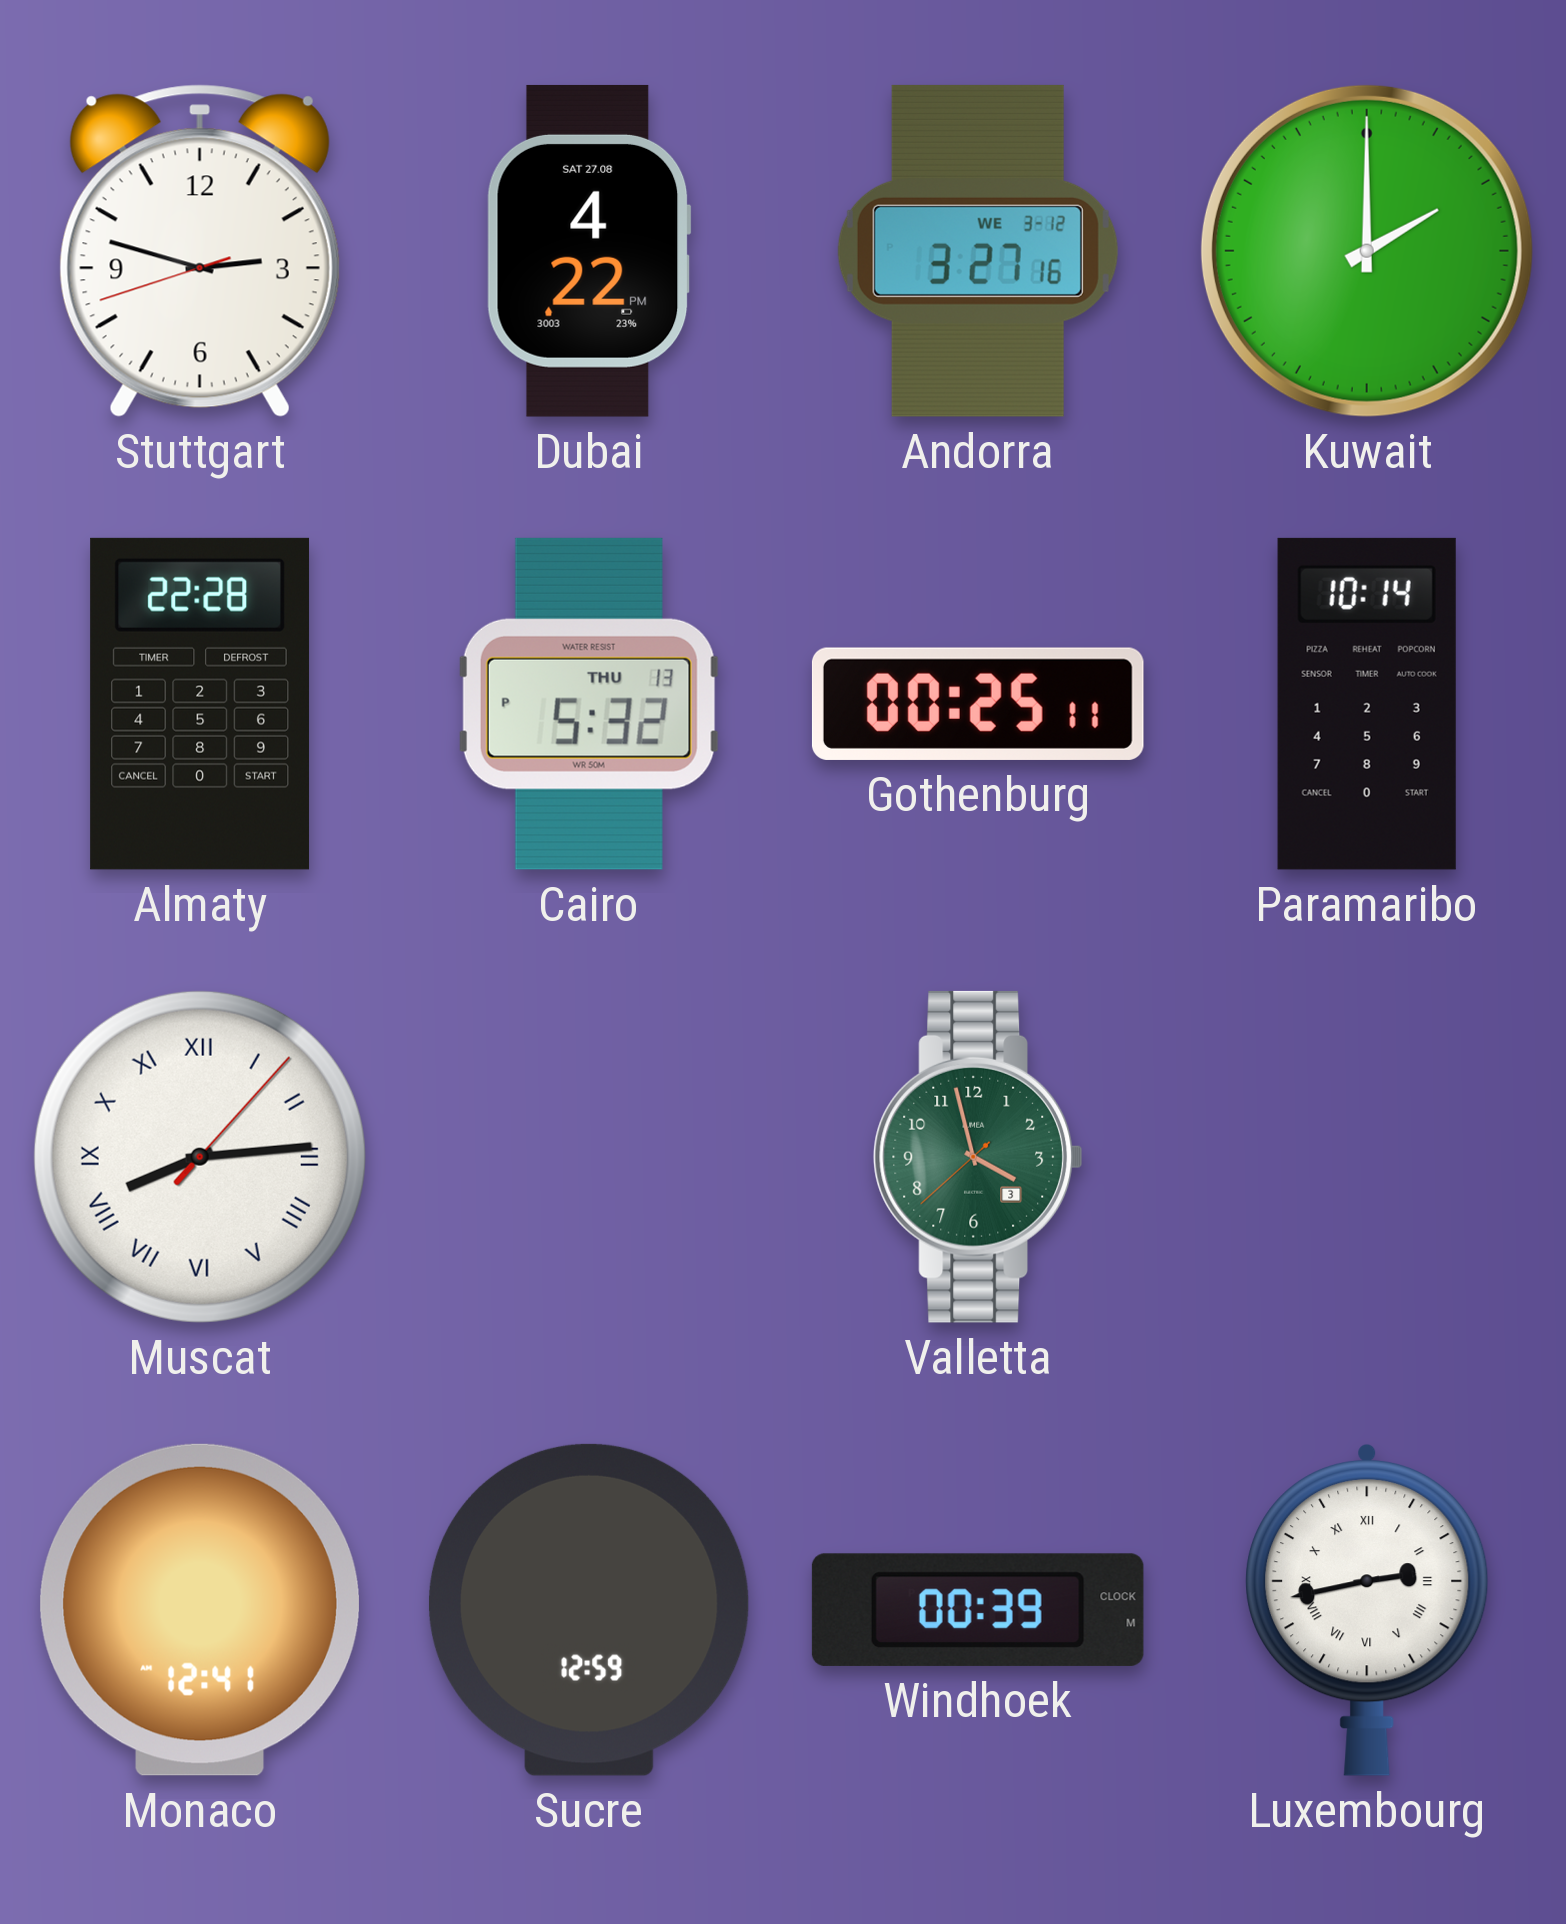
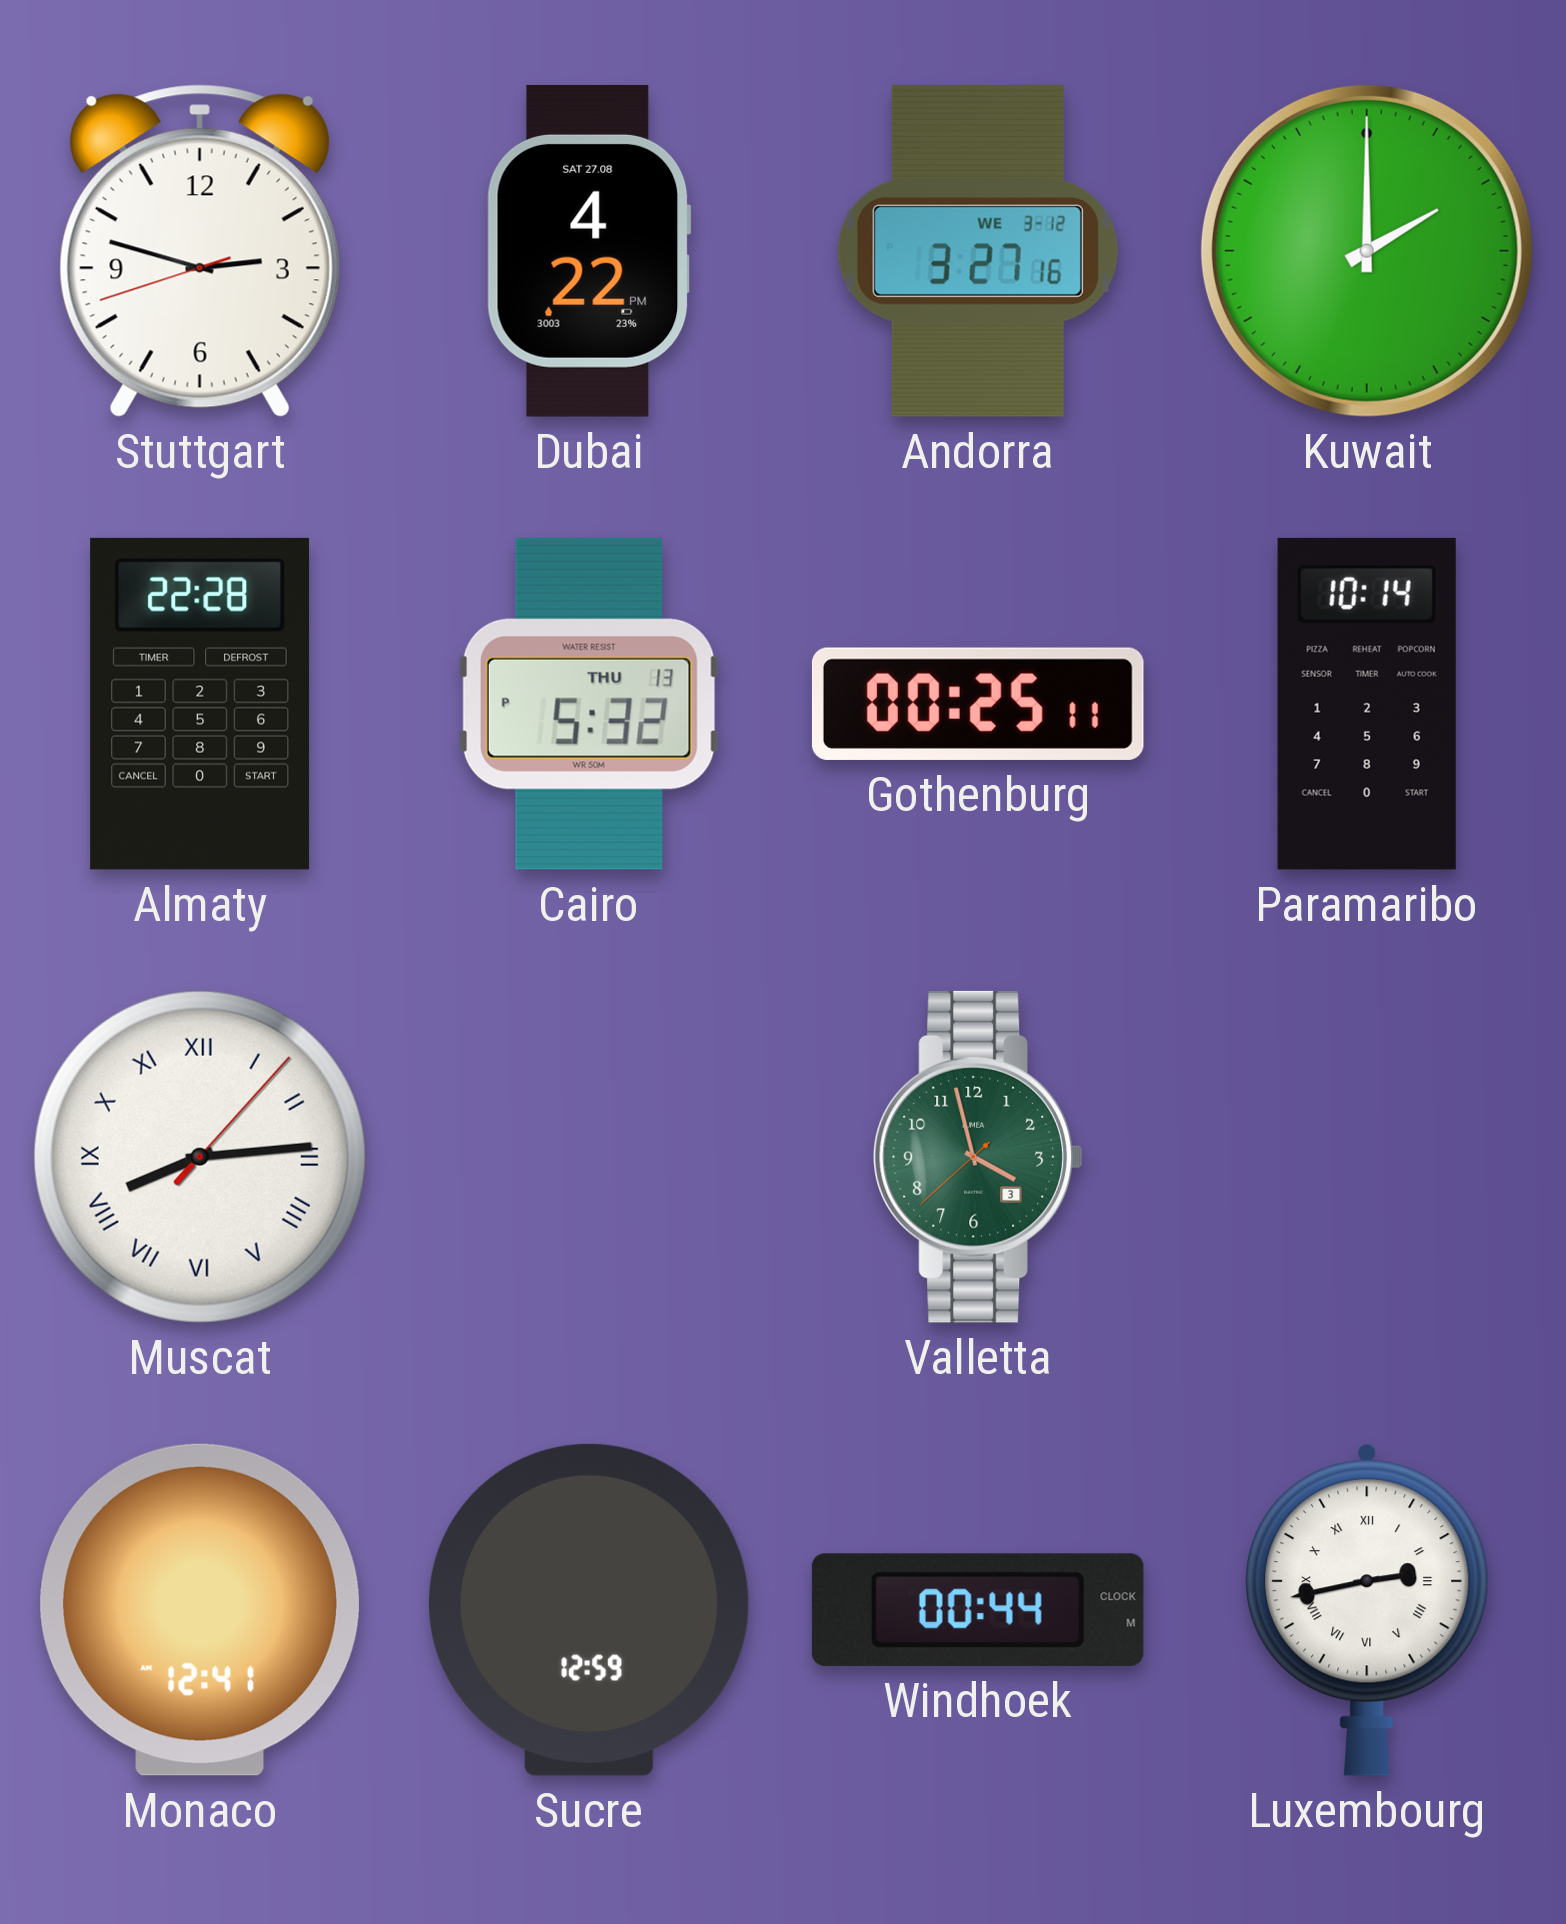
Windhoek: 00:39 -> 00:44 (978, 1610)
